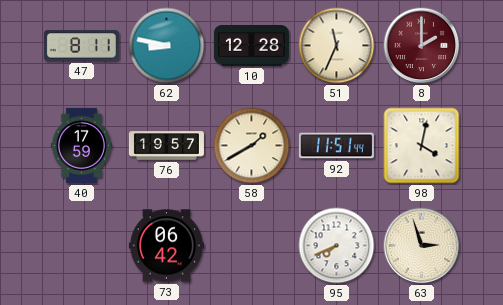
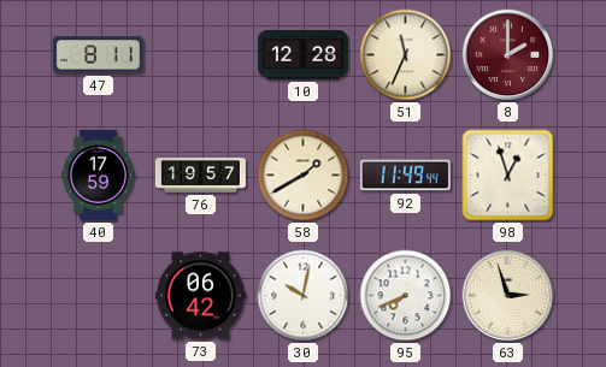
62: 8:47 -> none (167, 46)
92: 11:51 -> 11:49 (405, 176)
98: 4:02 -> 12:57 (508, 176)
30: none -> 10:02 (304, 296)
